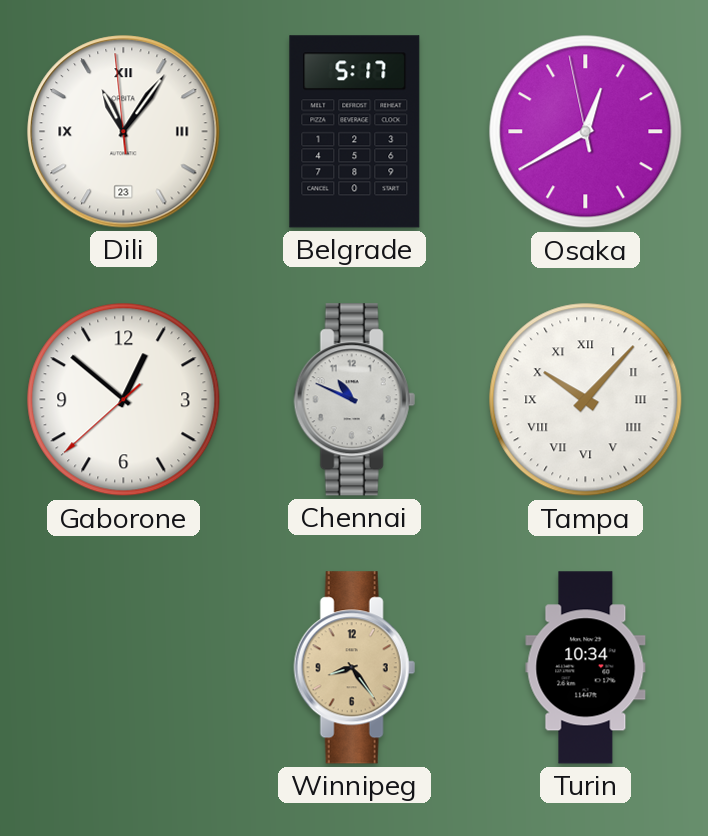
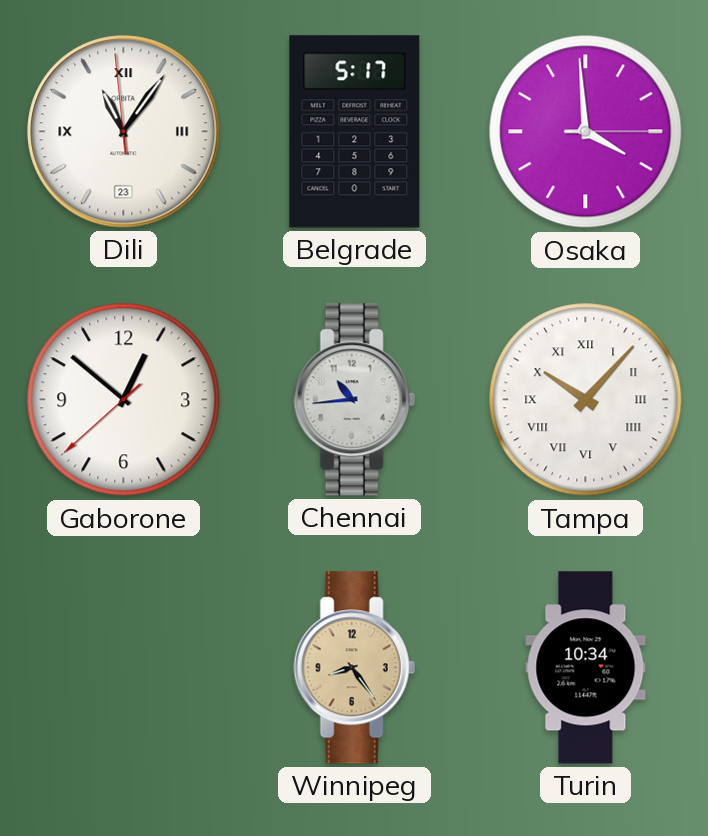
Osaka: 12:39 -> 3:59 (586, 132)
Chennai: 10:49 -> 10:44 (354, 400)
